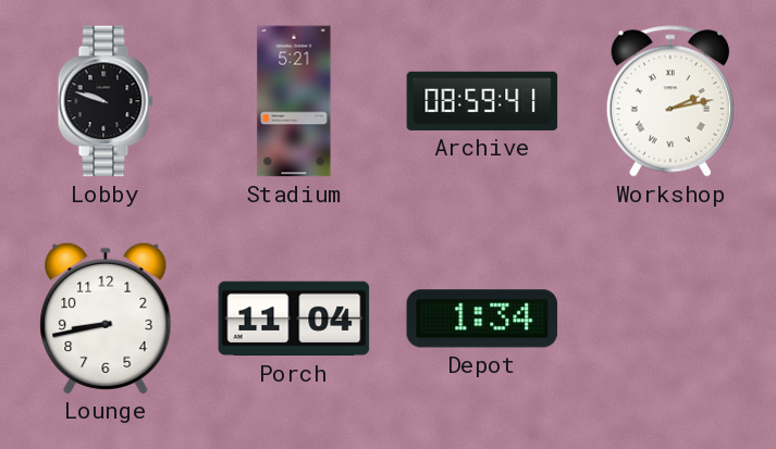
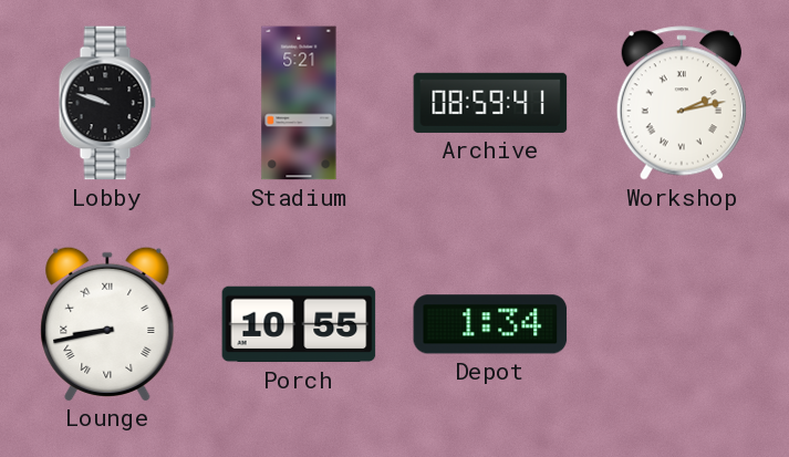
Lounge numerals: Arabic -> Roman (107, 323)
Porch: 11:04 -> 10:55 (299, 324)
